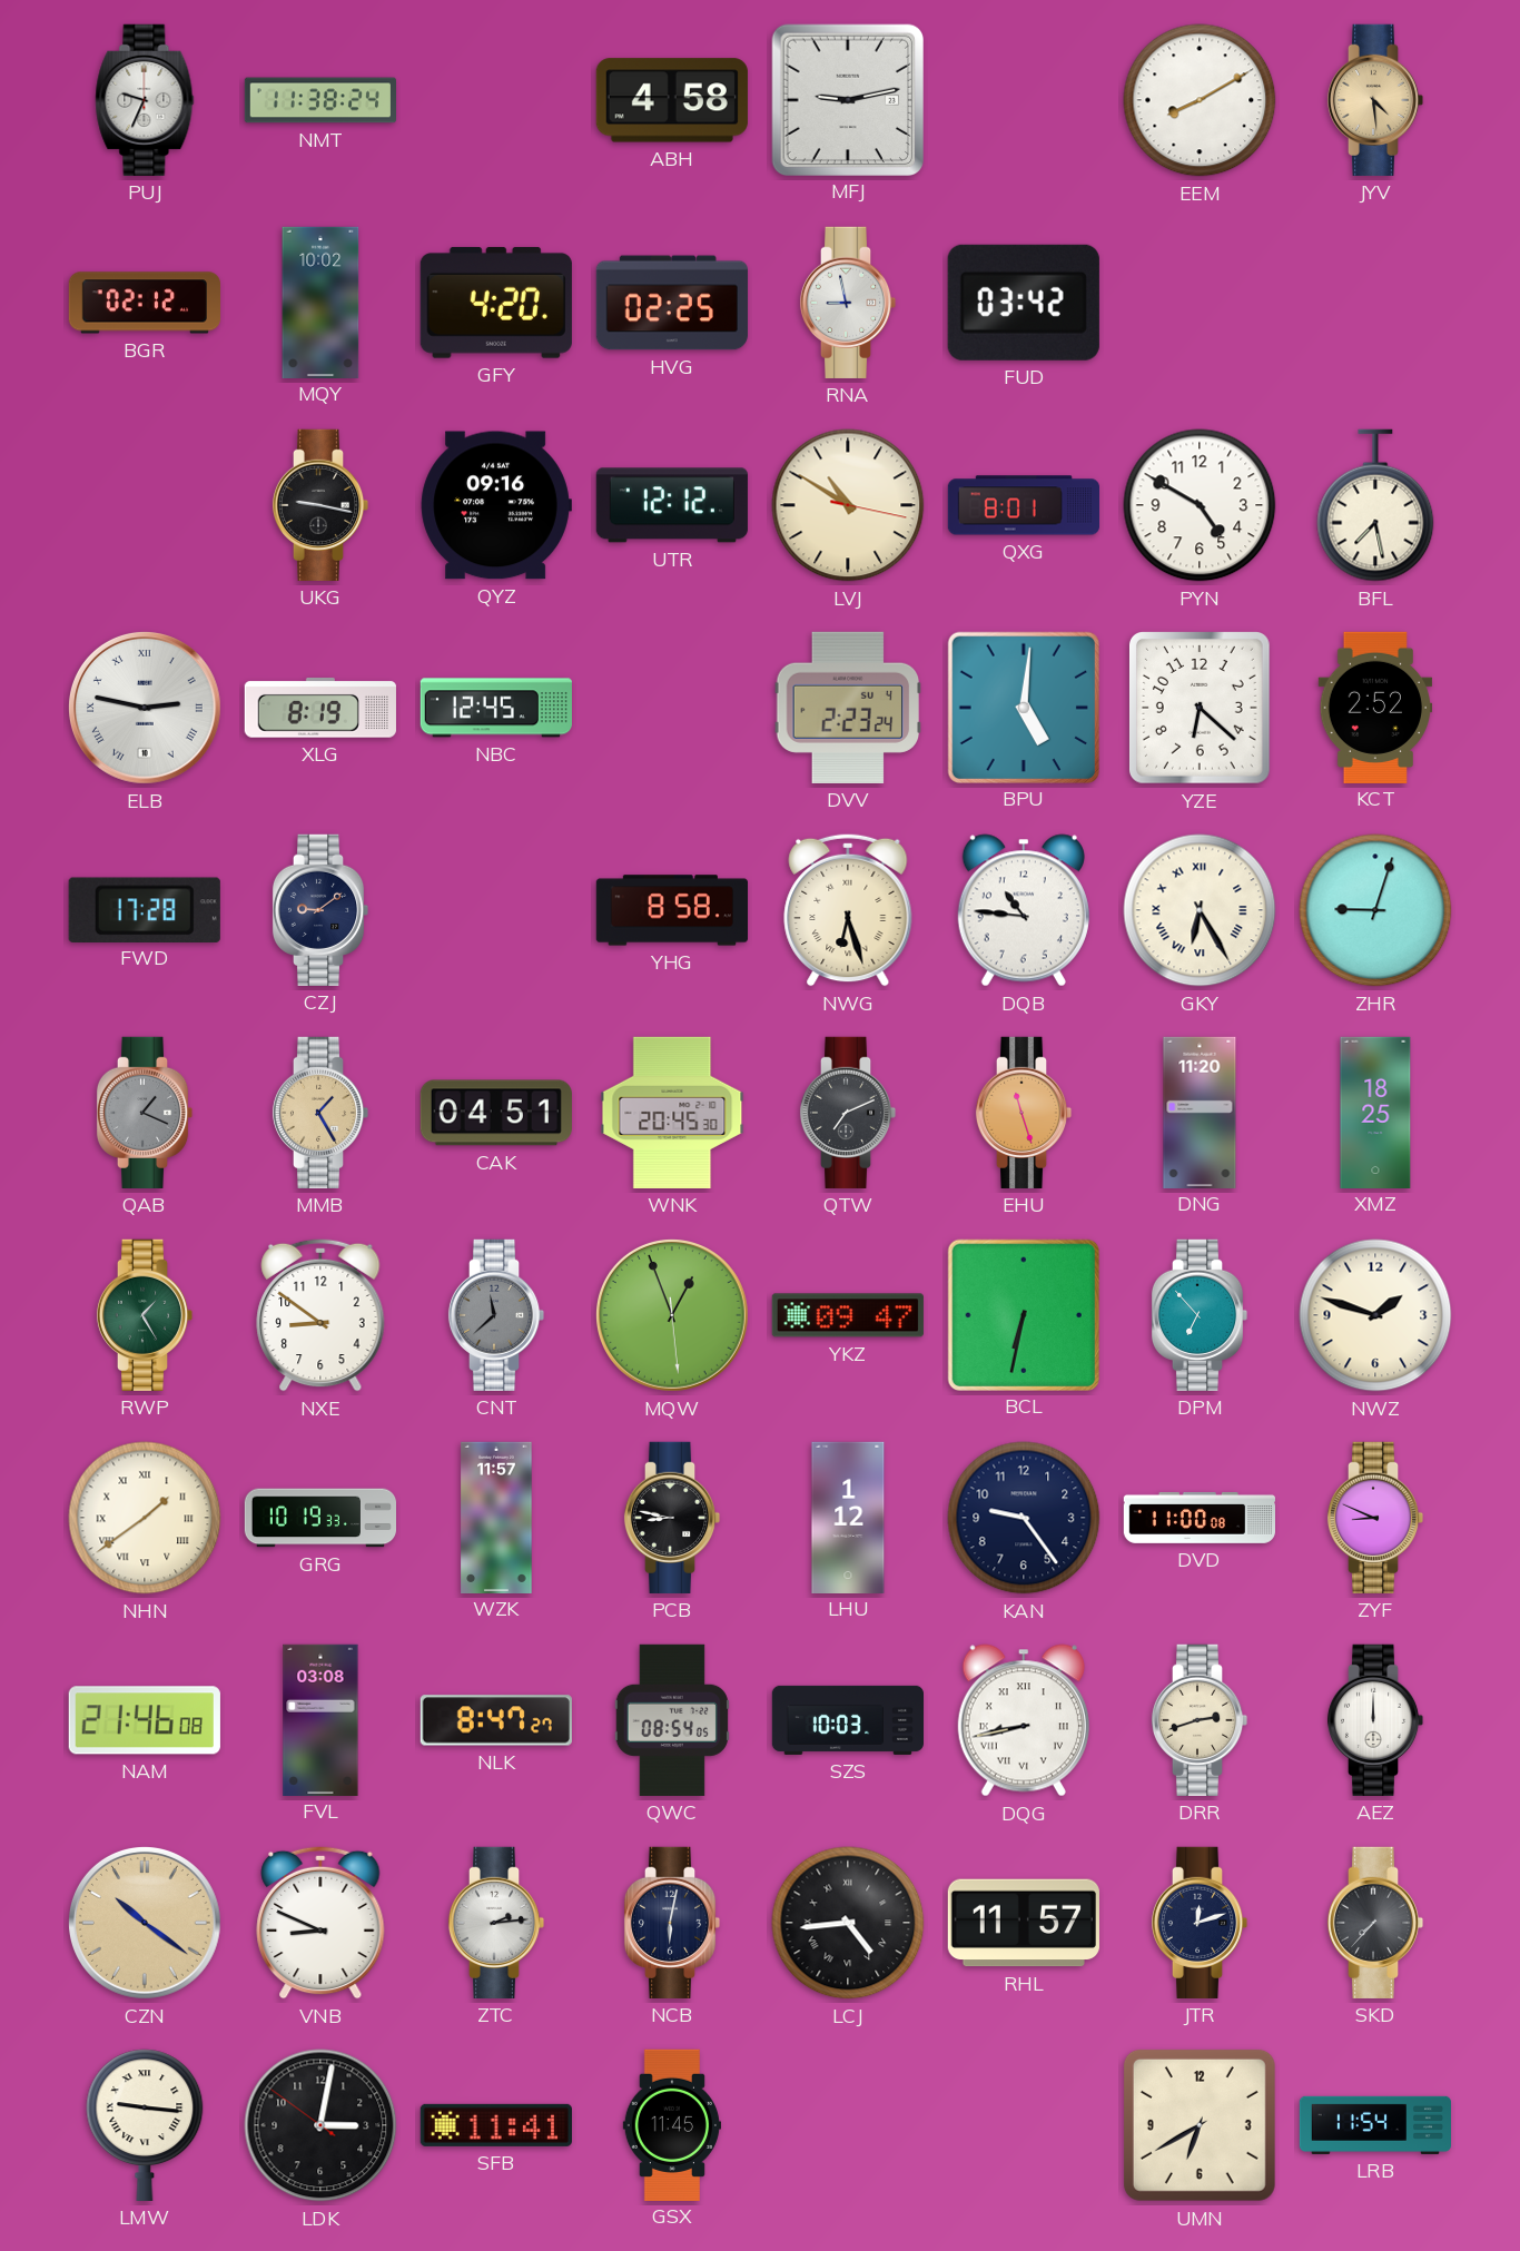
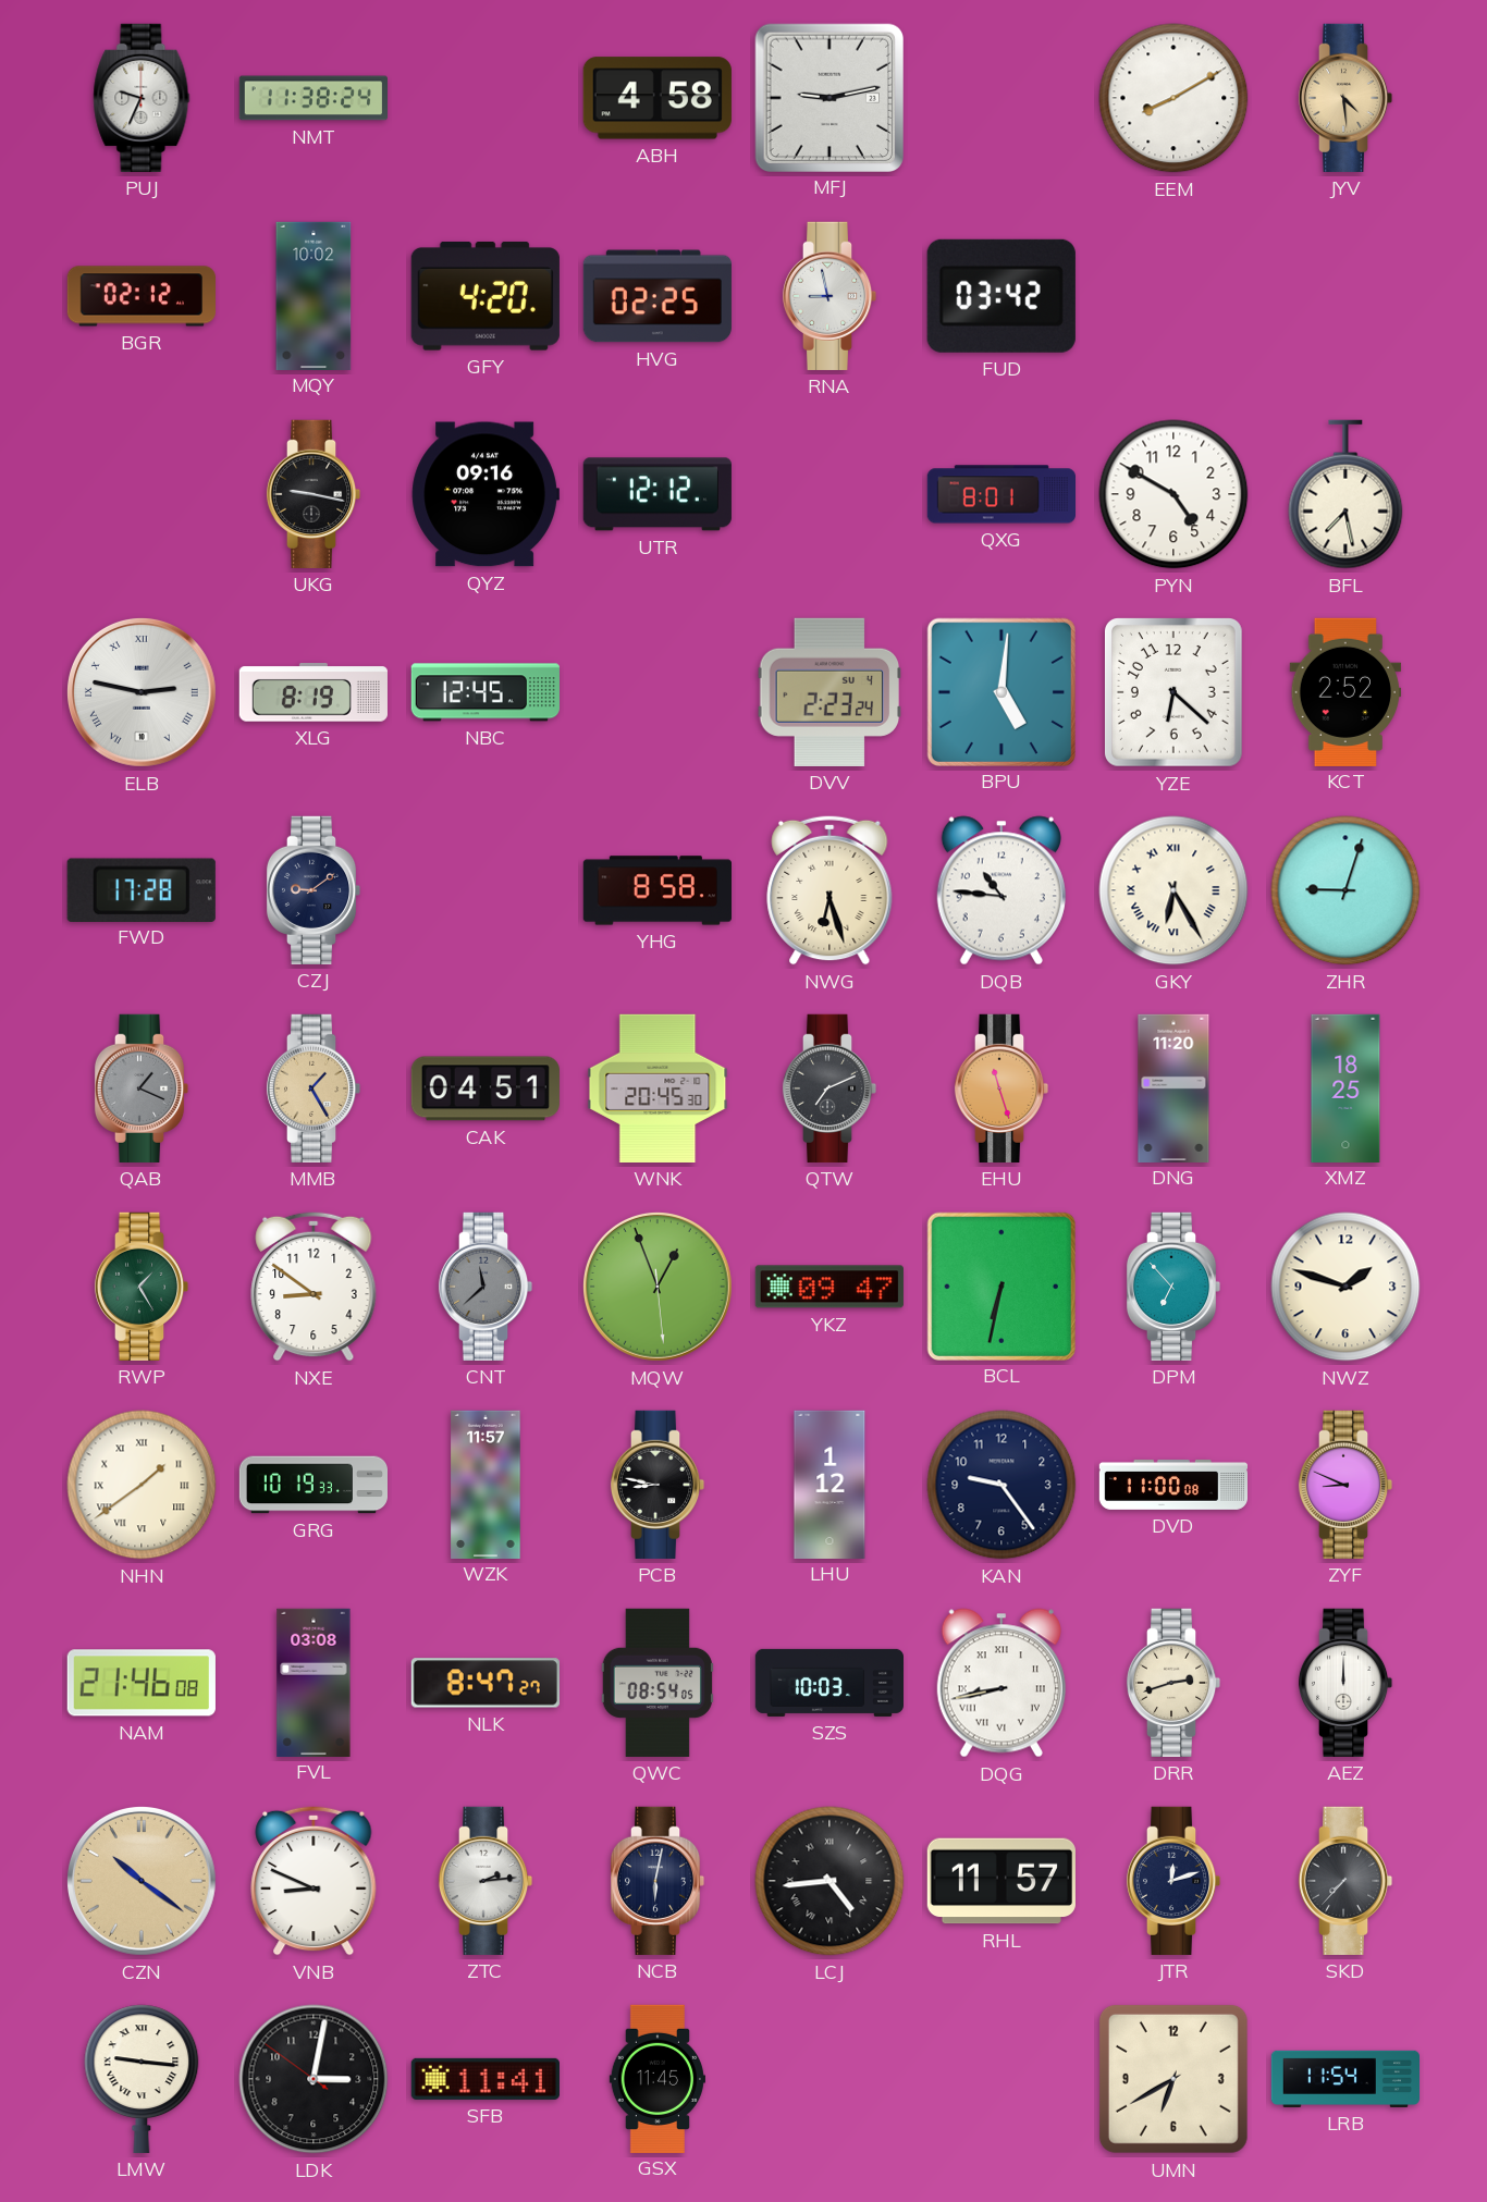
LVJ: 10:50 -> none (848, 505)
